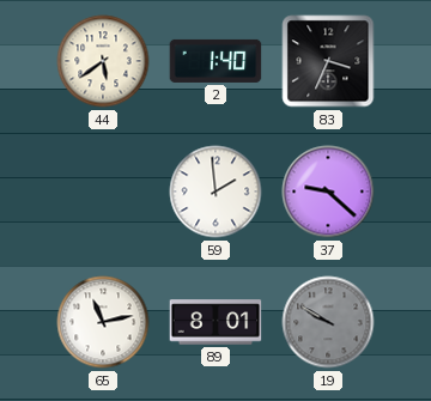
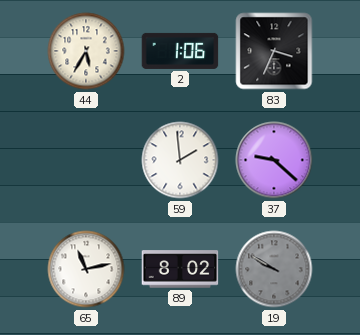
44: 5:39 -> 5:35 (86, 51)
2: 1:40 -> 1:06 (180, 51)
89: 8:01 -> 8:02 (180, 269)
